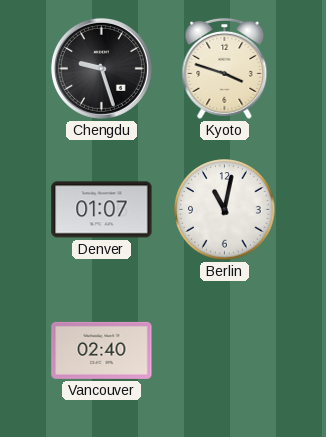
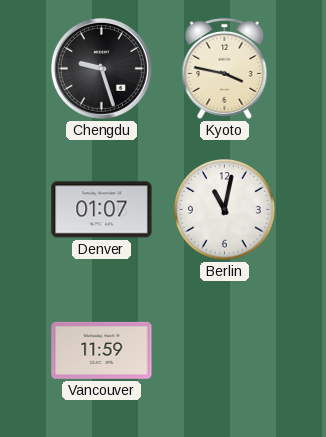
Kyoto: 3:48 -> 3:47 (225, 68)
Vancouver: 02:40 -> 11:59 (102, 350)
